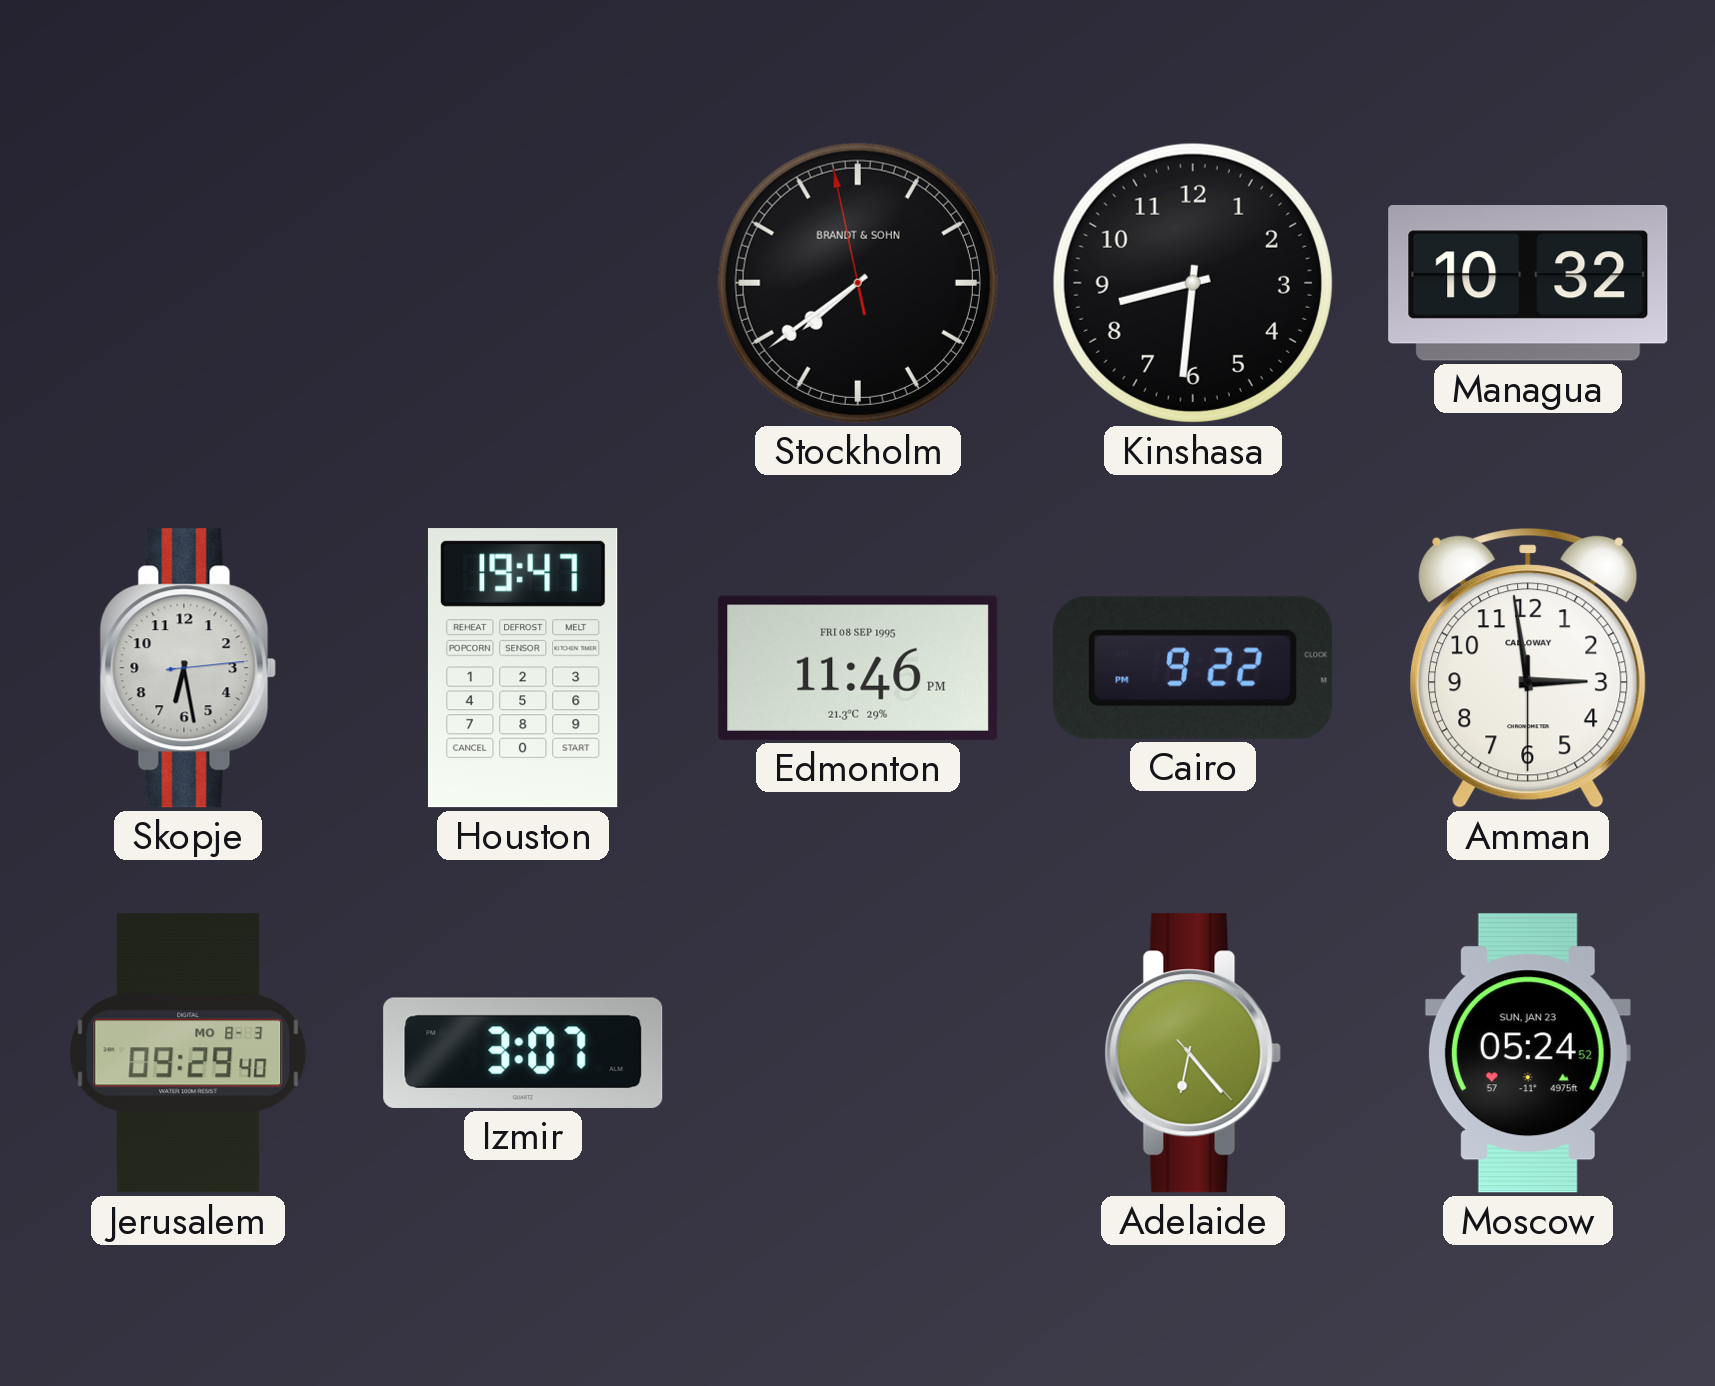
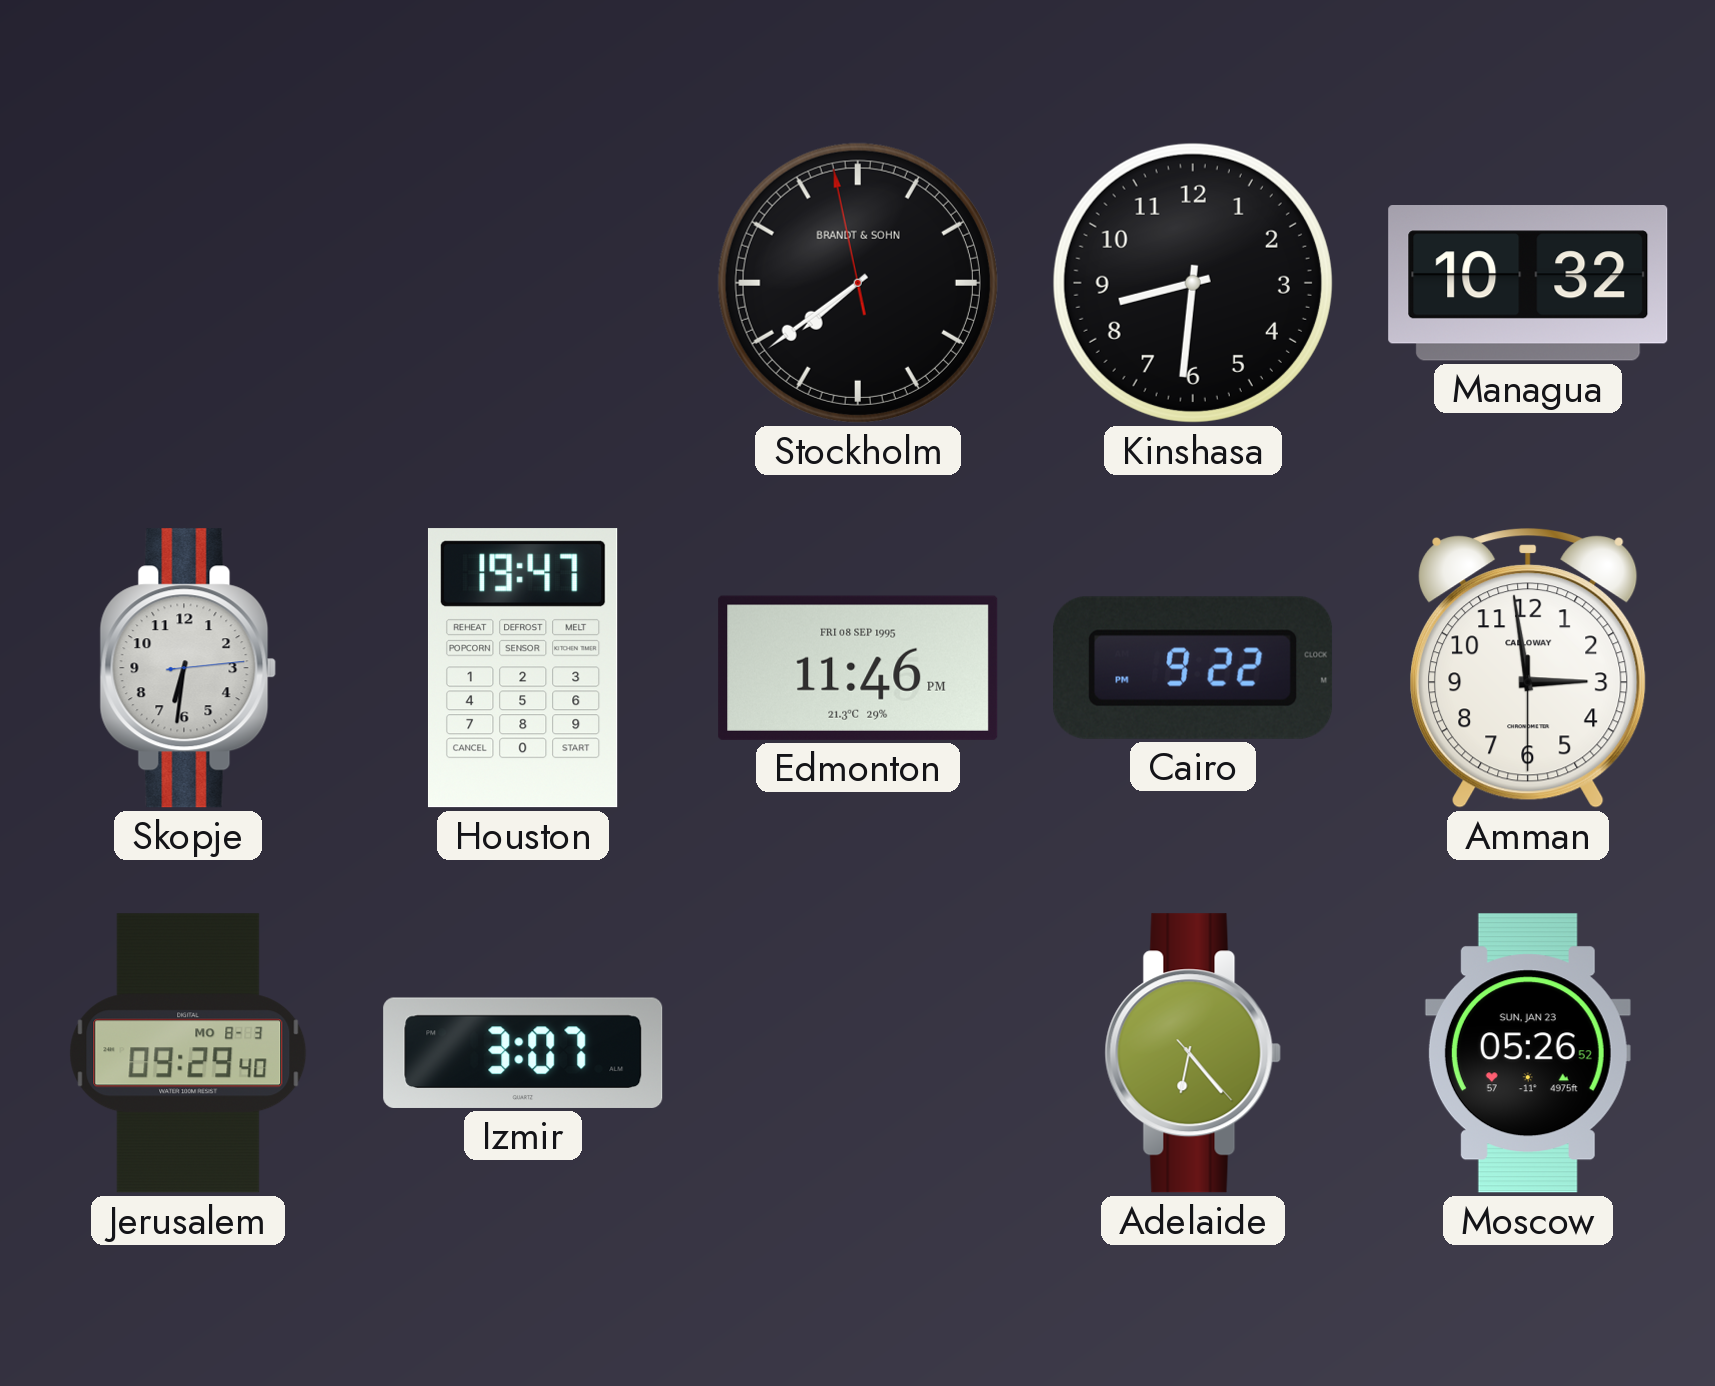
Skopje: 6:28 -> 6:31 (188, 668)
Moscow: 05:24 -> 05:26 (1528, 1053)
